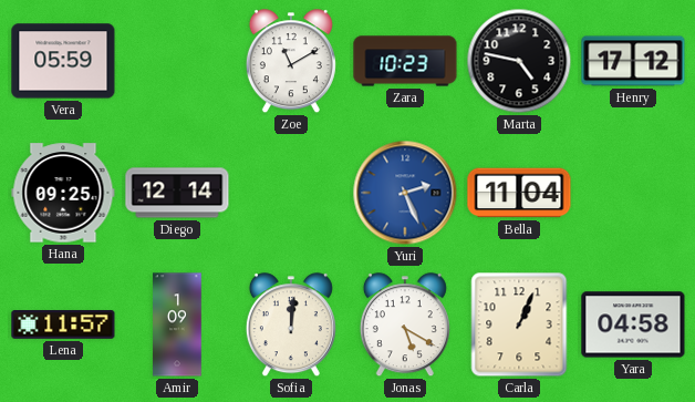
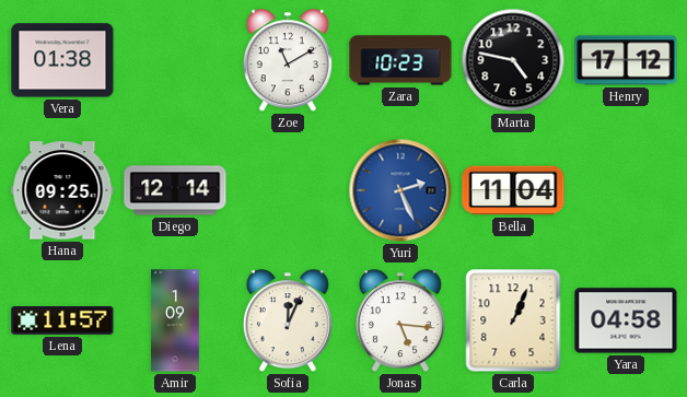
Vera: 05:59 -> 01:38 (62, 60)
Sofia: 12:01 -> 12:04 (288, 322)
Jonas: 5:20 -> 5:16 (400, 322)
